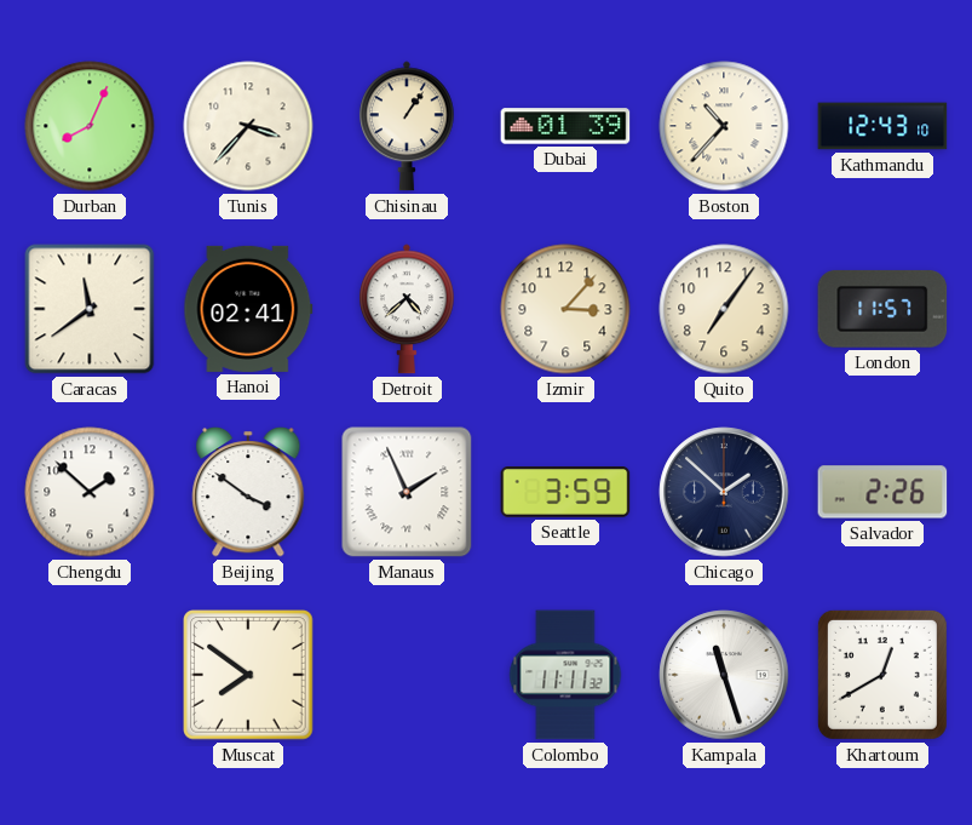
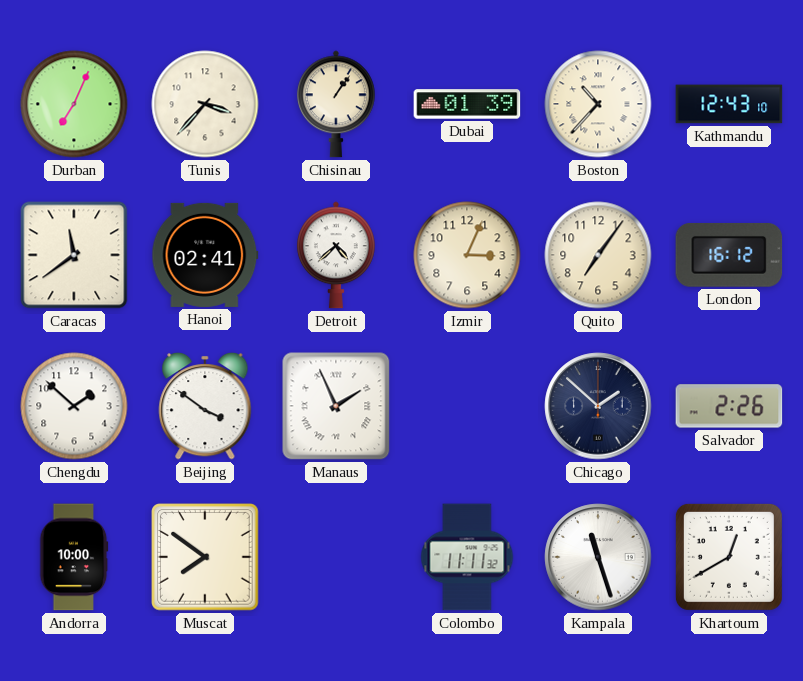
Durban: 8:04 -> 7:04 (74, 104)
Izmir: 3:07 -> 3:04 (467, 255)
London: 11:57 -> 16:12 (729, 255)
Seattle: 3:59 -> none (565, 492)
Andorra: none -> 10:00 (74, 557)
